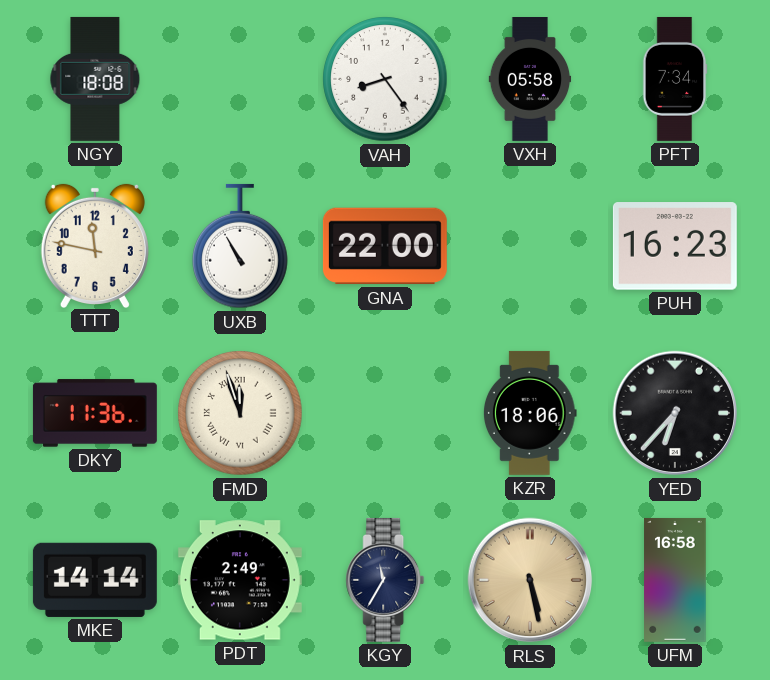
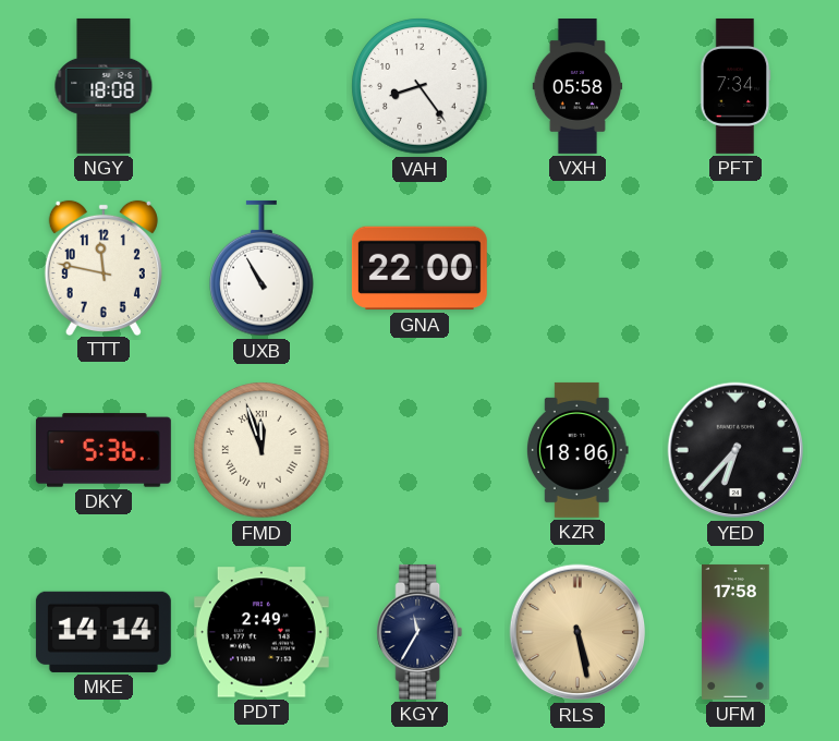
PUH: 16:23 -> none (675, 246)
DKY: 11:36 -> 5:36 (104, 450)
UFM: 16:58 -> 17:58 (735, 632)
